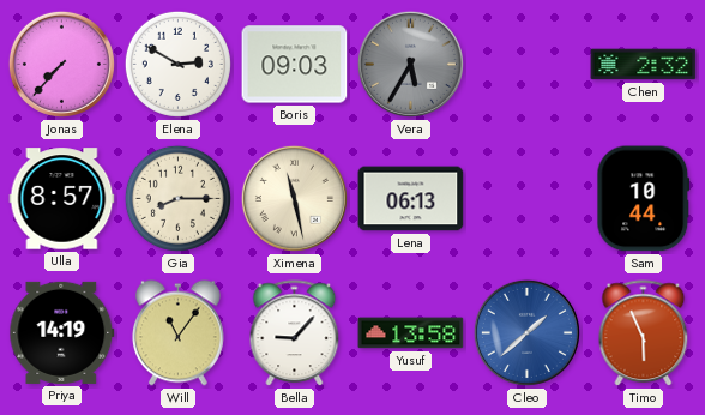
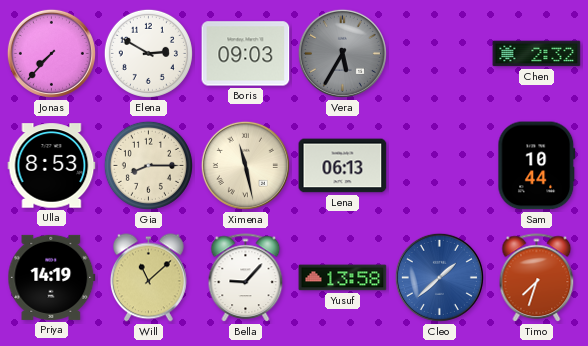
Ulla: 8:57 -> 8:53 (52, 166)
Will: 11:06 -> 11:08 (148, 278)
Timo: 5:56 -> 7:33 (537, 278)
